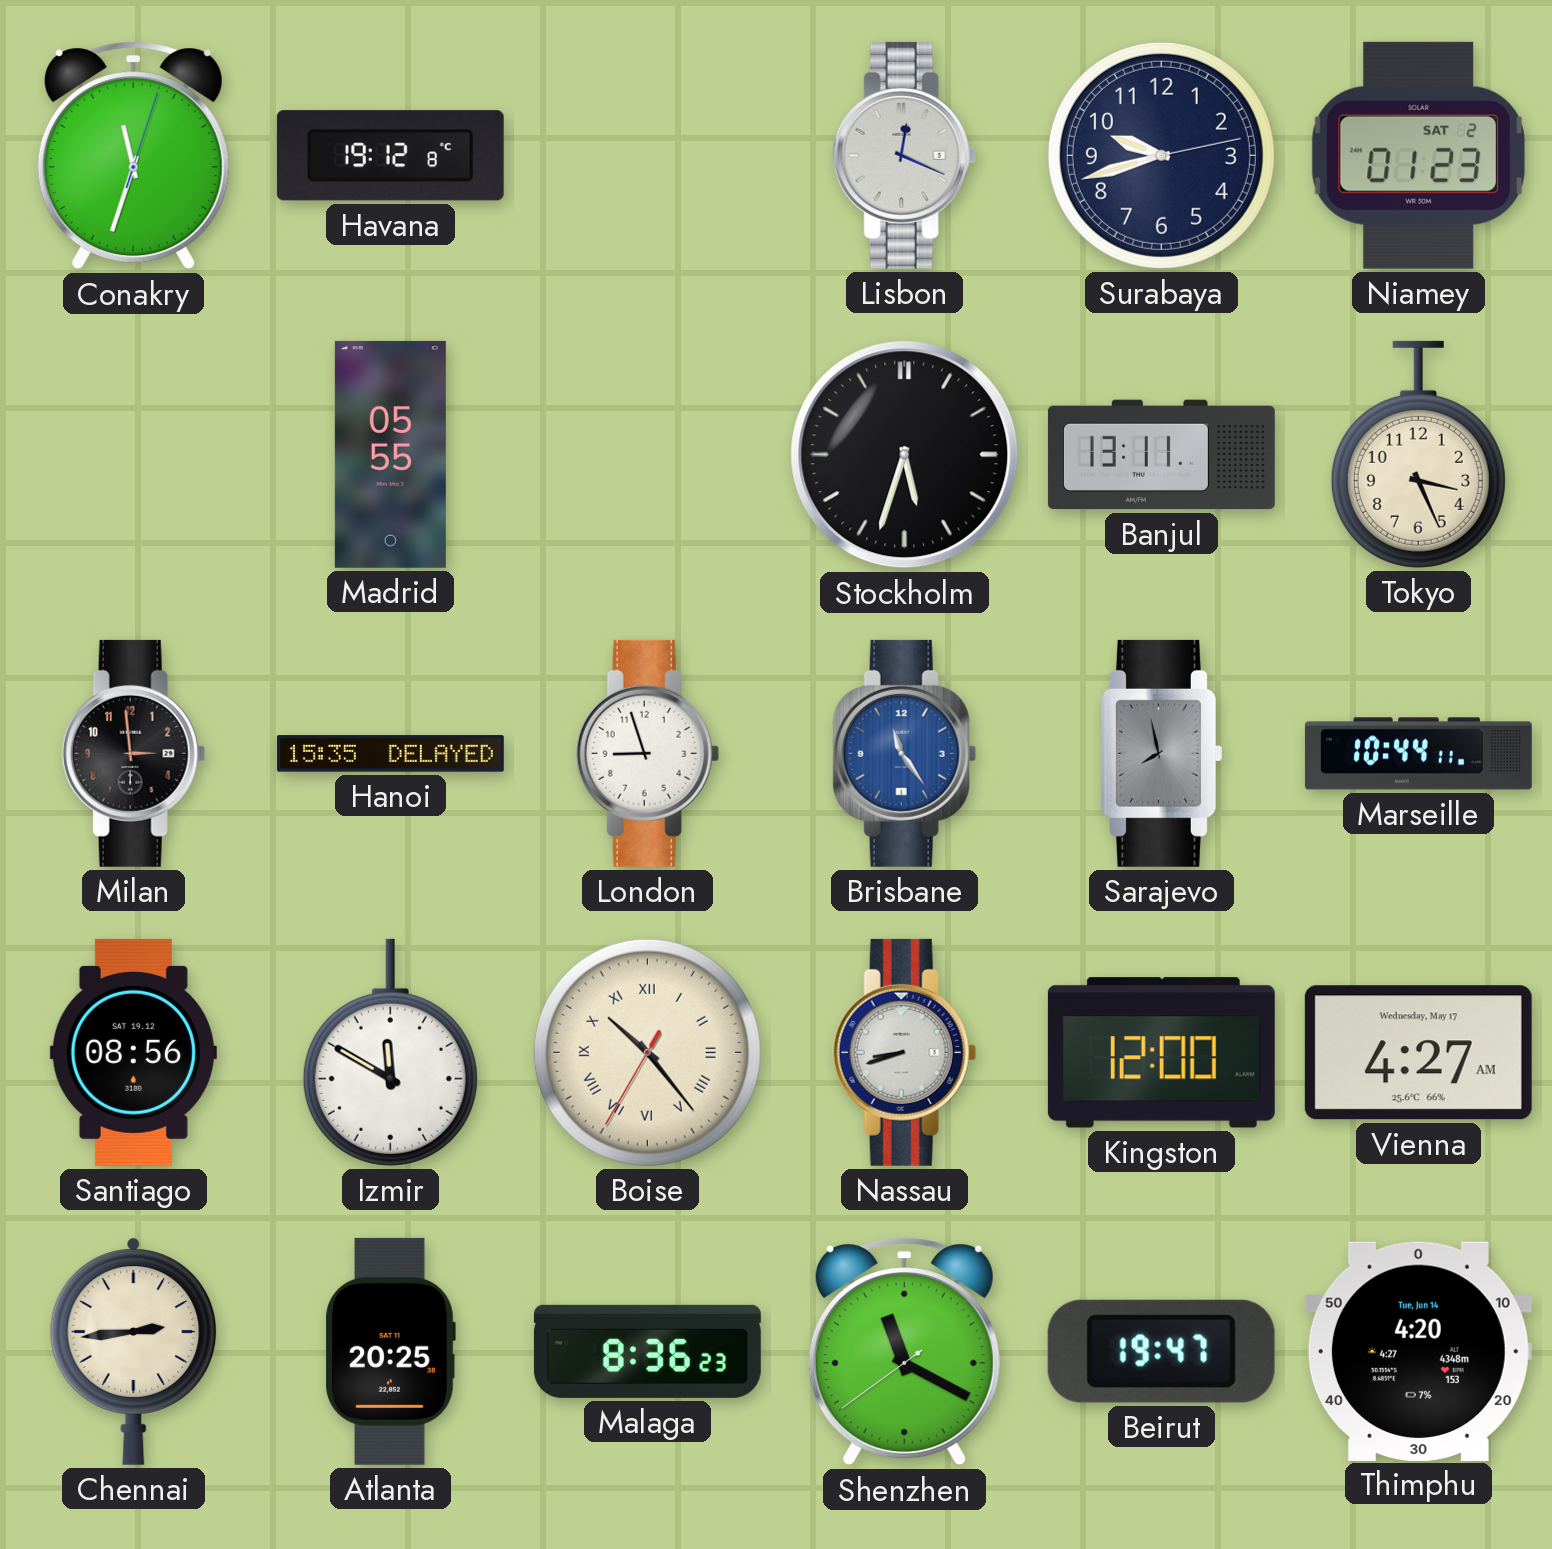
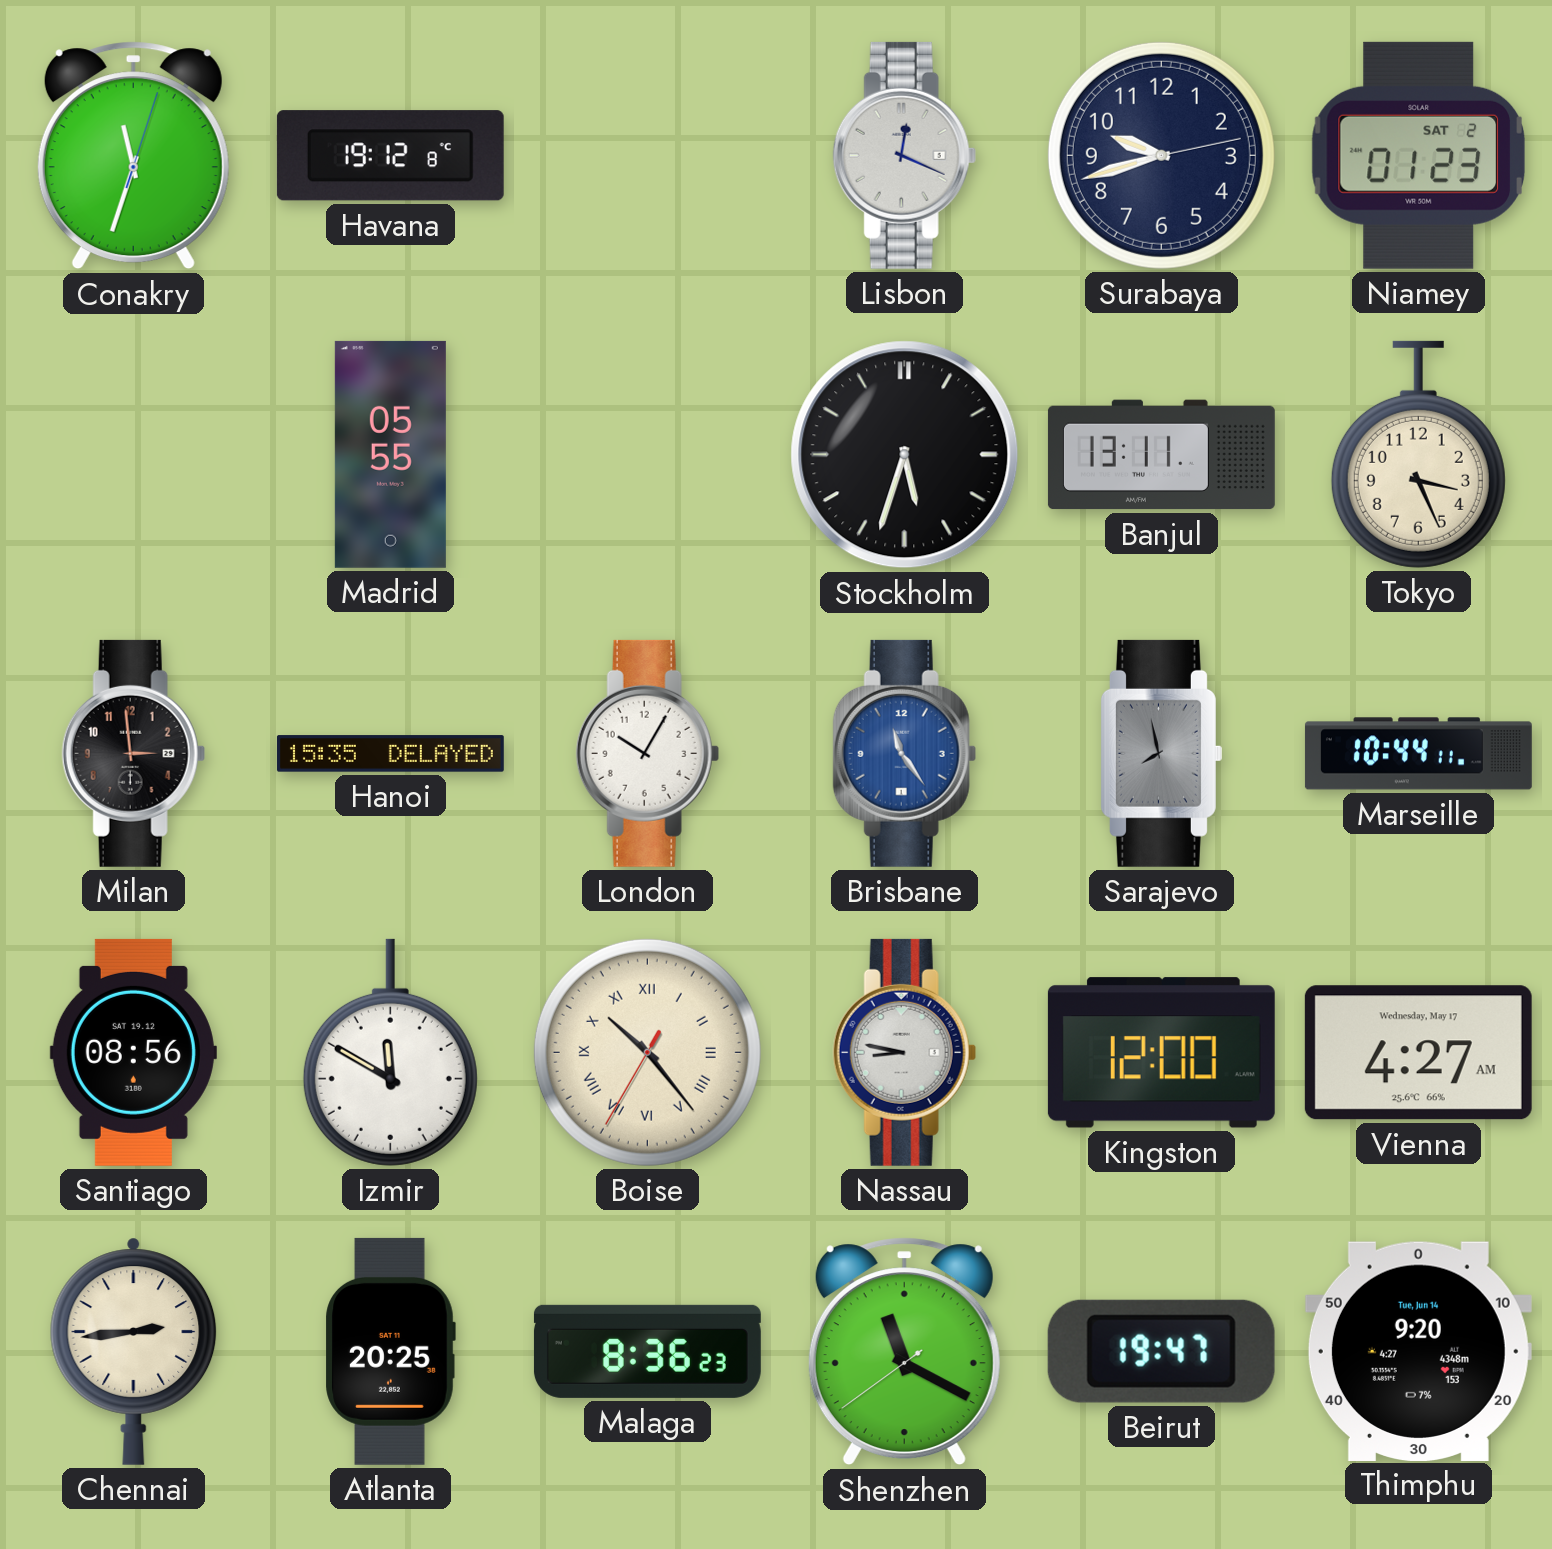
London: 8:57 -> 10:05 (647, 753)
Nassau: 8:42 -> 8:47 (904, 1052)
Thimphu: 4:20 -> 9:20 (1418, 1351)
